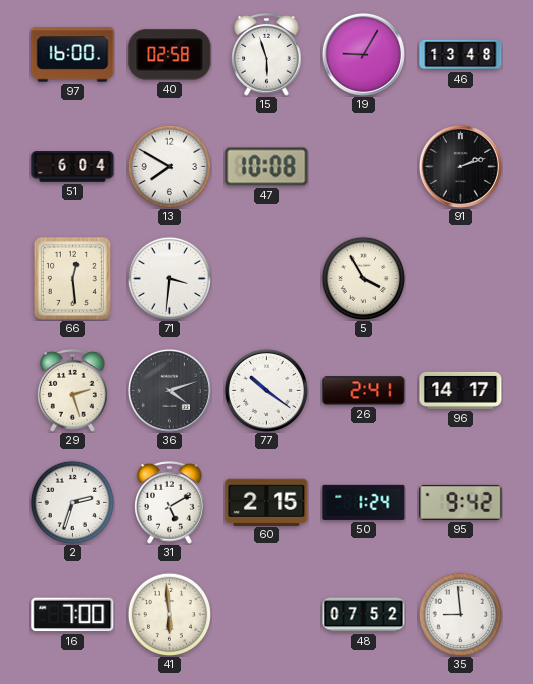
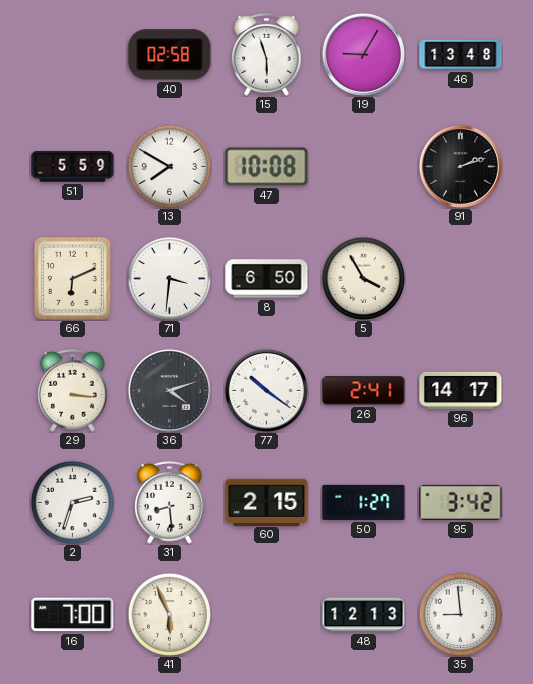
97: 16:00 -> none (73, 55)
51: 6:04 -> 5:59 (73, 167)
66: 12:29 -> 6:11 (72, 278)
8: none -> 6:50 (267, 279)
29: 2:27 -> 3:16 (73, 391)
31: 5:10 -> 8:29 (170, 503)
50: 1:24 -> 1:27 (364, 502)
95: 9:42 -> 3:42 (461, 502)
41: 5:59 -> 5:56 (169, 614)
48: 07:52 -> 12:13 (364, 615)
